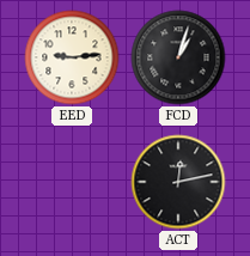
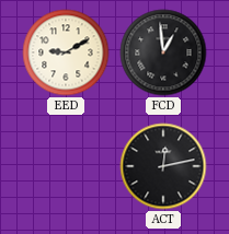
EED: 9:14 -> 9:10 (66, 52)
FCD: 1:03 -> 12:59 (163, 52)
